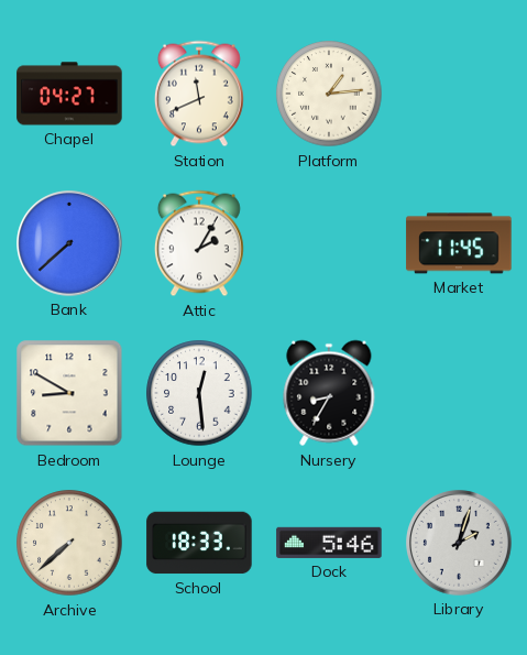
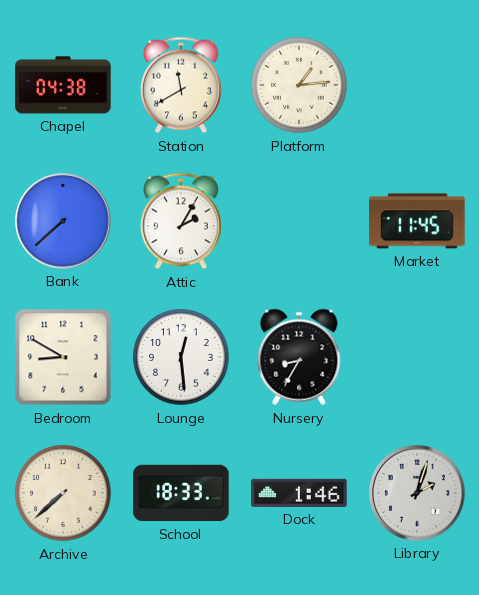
Chapel: 04:27 -> 04:38 (63, 85)
Station: 11:41 -> 11:40 (181, 85)
Dock: 5:46 -> 1:46 (299, 493)
